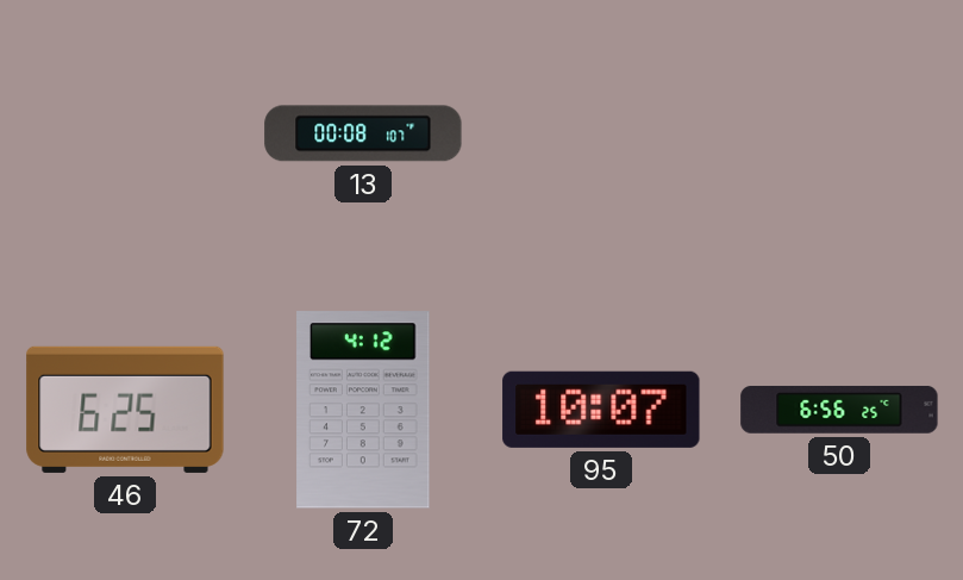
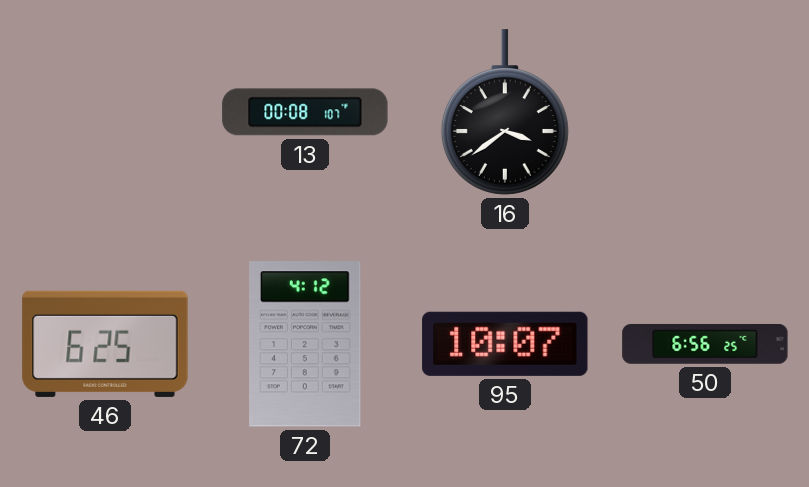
16: none -> 3:39 (505, 112)
